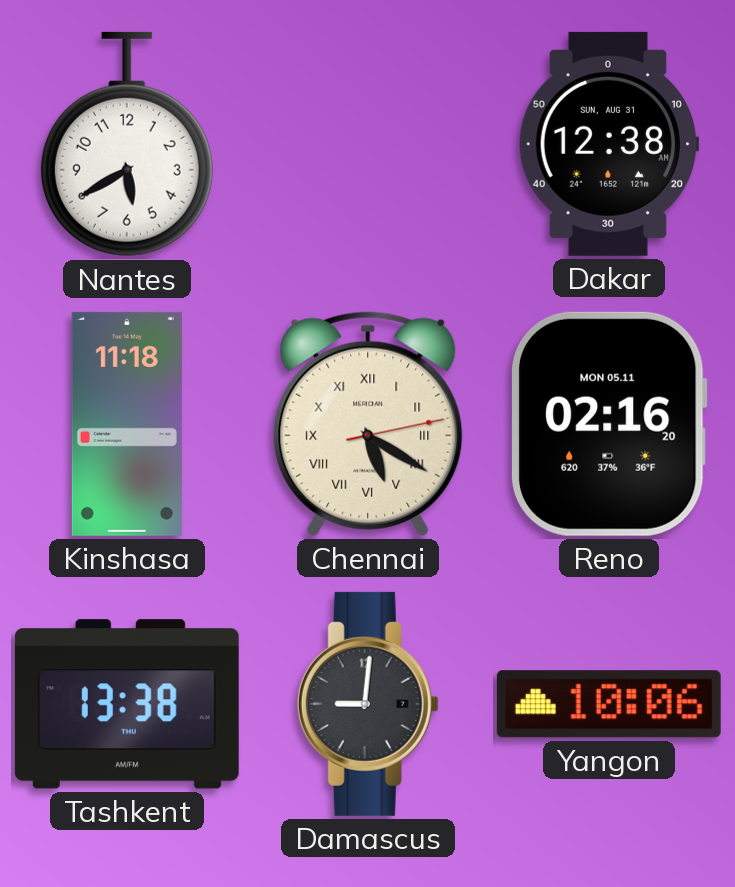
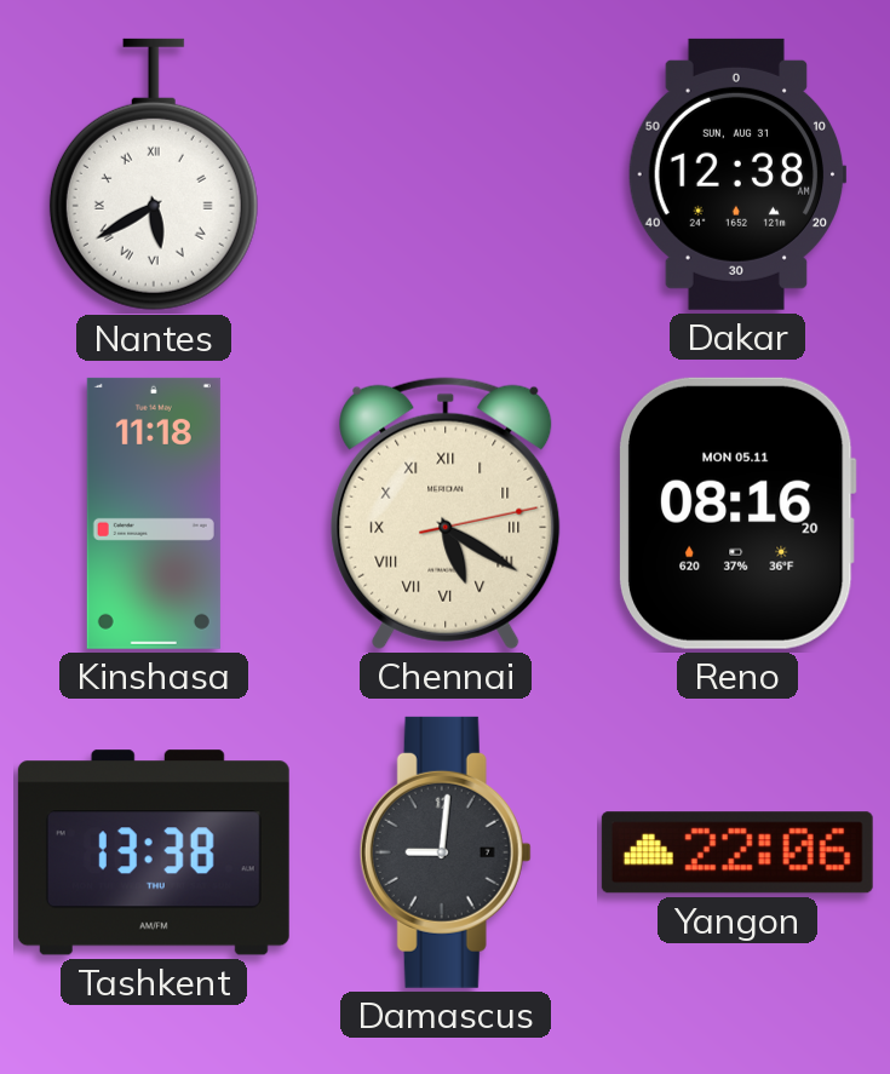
Nantes numerals: Arabic -> Roman (154, 174)
Reno: 02:16 -> 08:16 (737, 513)
Yangon: 10:06 -> 22:06 (737, 852)
